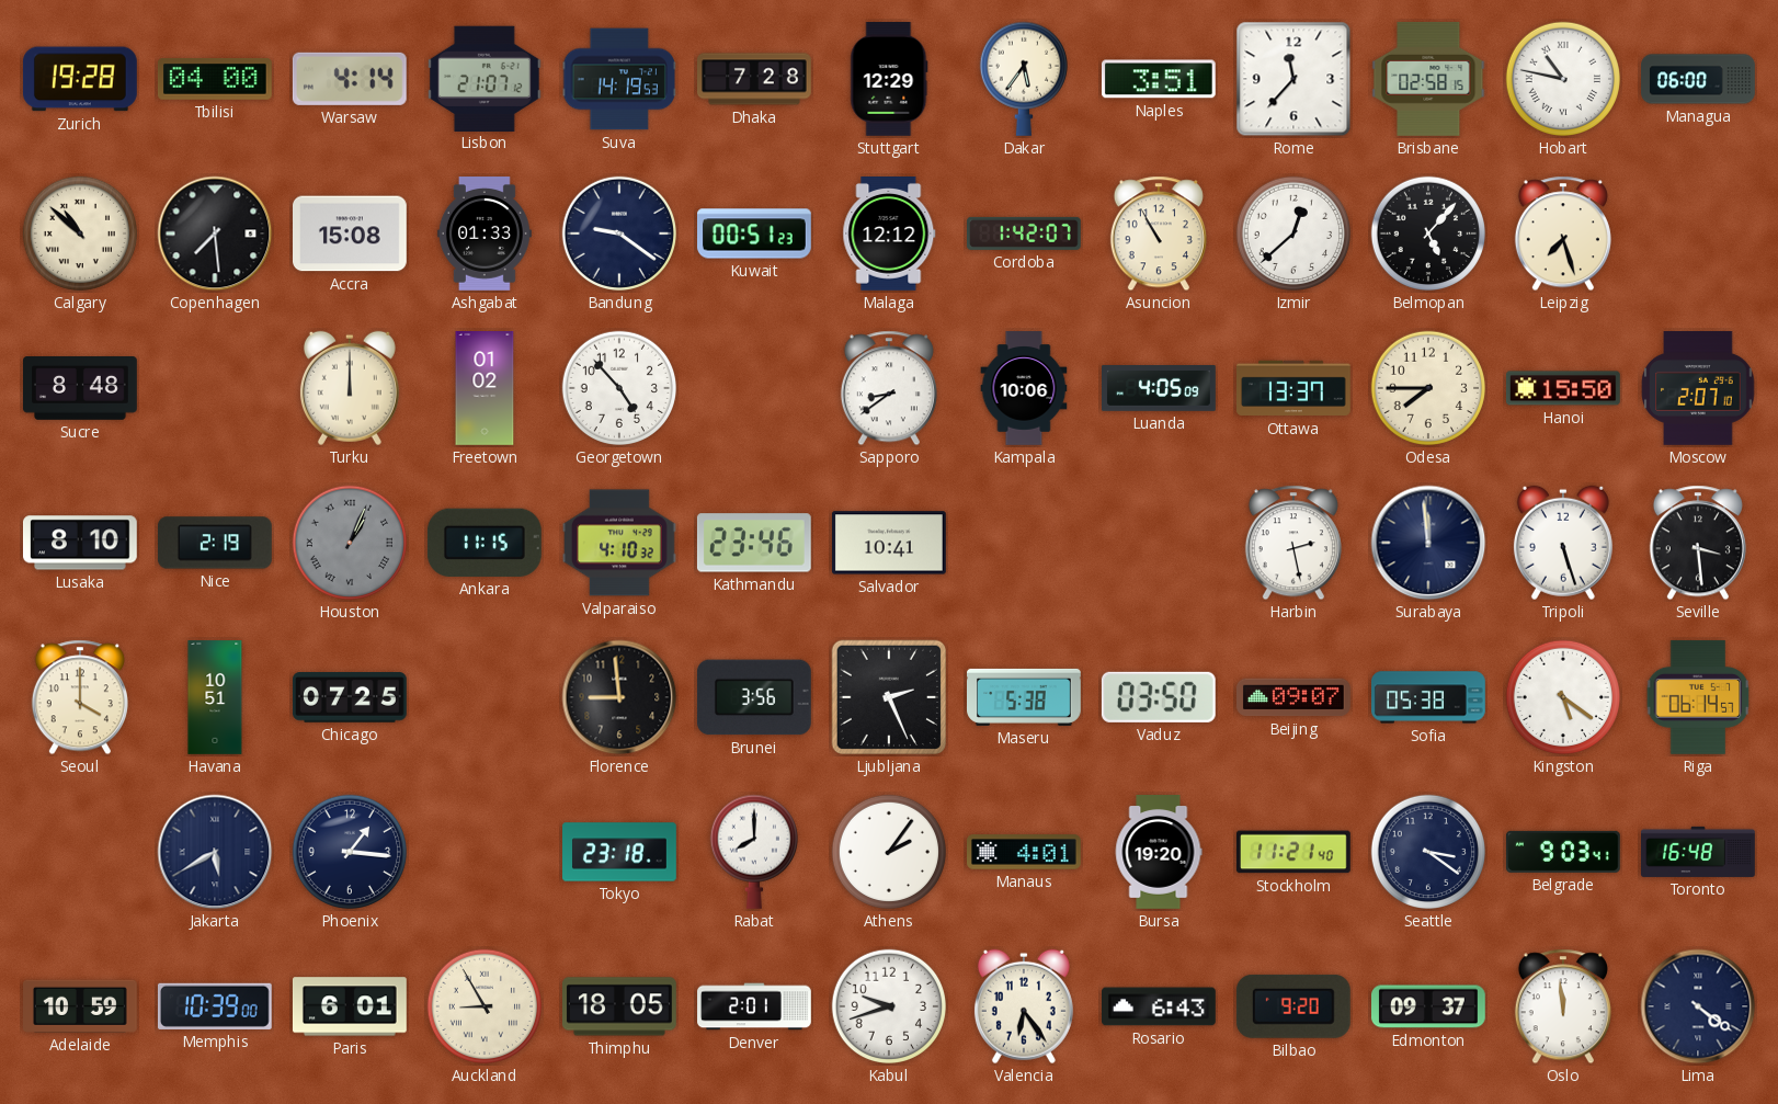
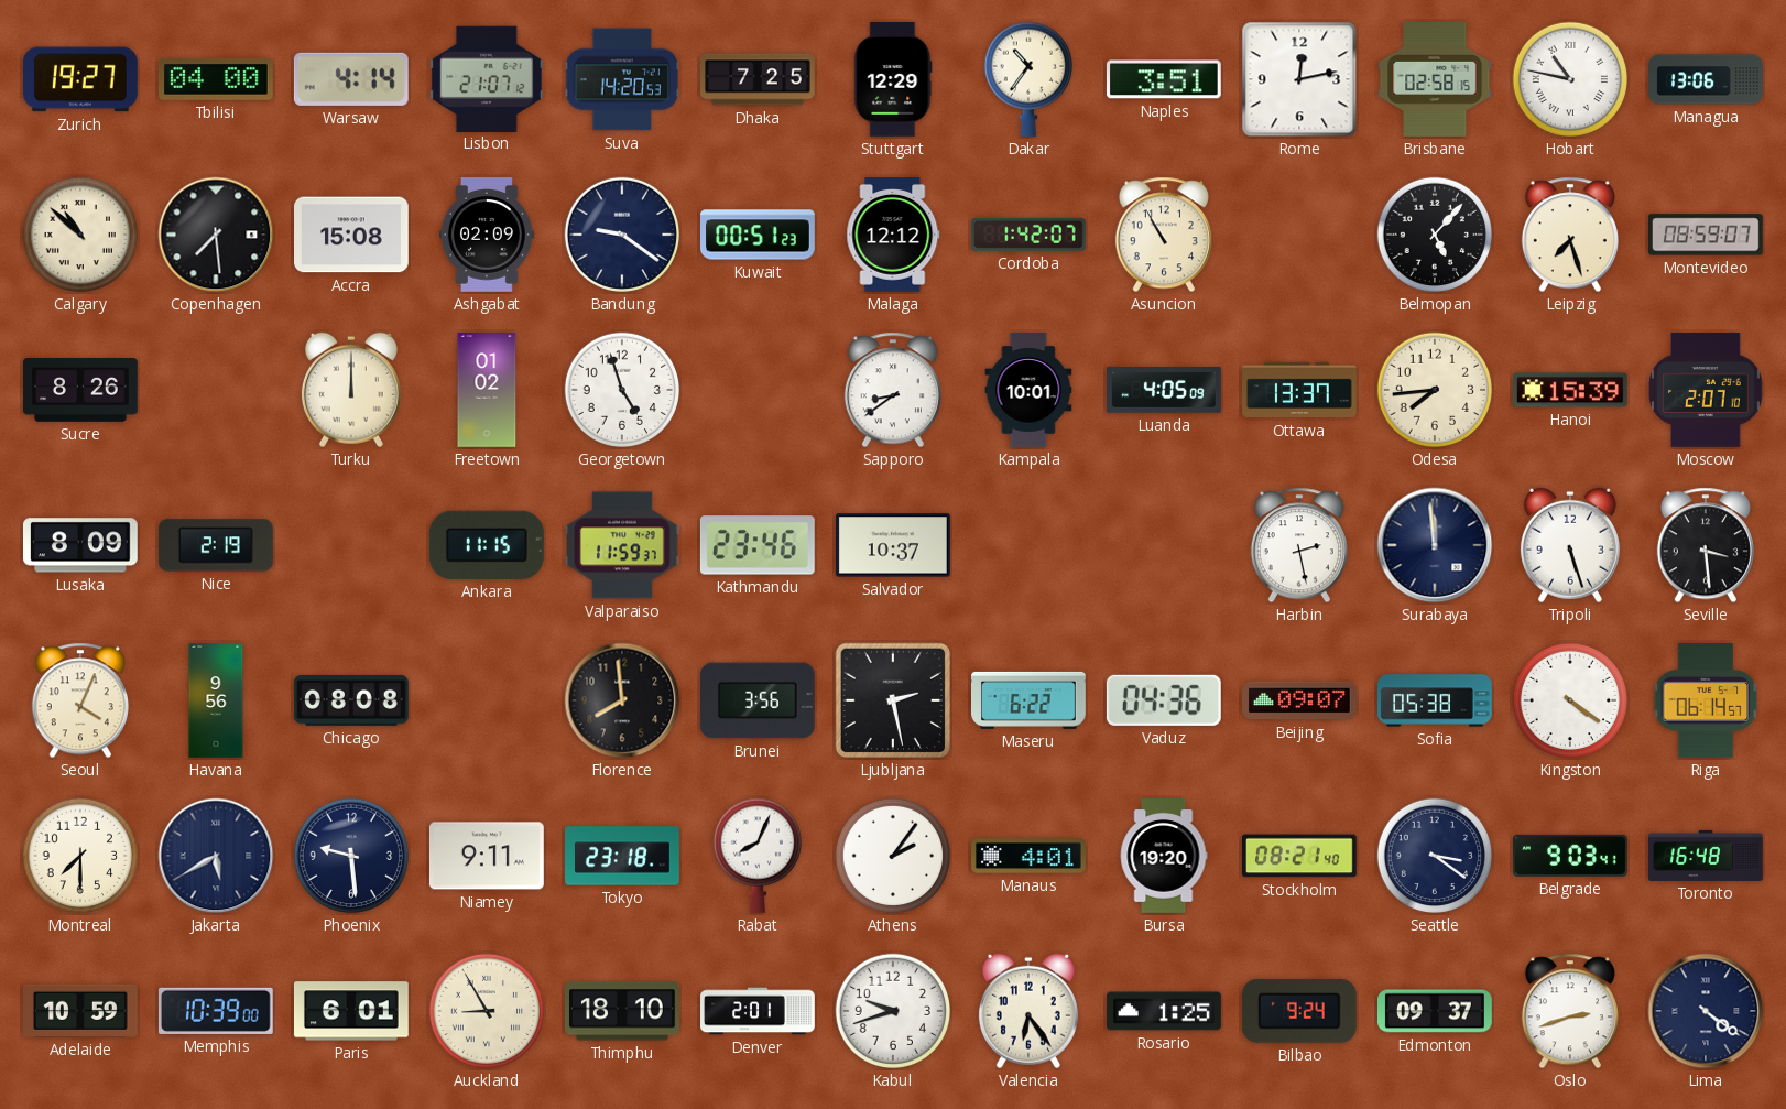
Zurich: 19:28 -> 19:27 (80, 79)
Suva: 14:19 -> 14:20 (621, 79)
Dhaka: 7:28 -> 7:25 (759, 79)
Dakar: 5:36 -> 10:36 (1027, 79)
Rome: 11:37 -> 12:13 (1299, 79)
Managua: 06:00 -> 13:06 (1706, 79)
Ashgabat: 01:33 -> 02:09 (487, 236)
Izmir: 12:38 -> none (1293, 234)
Montevideo: none -> 08:59 (1707, 235)
Sucre: 8:48 -> 8:26 (81, 391)
Georgetown: 4:53 -> 4:57 (622, 390)
Kampala: 10:06 -> 10:01 (1028, 390)
Odesa: 7:45 -> 7:44 (1435, 390)
Hanoi: 15:50 -> 15:39 (1570, 390)
Lusaka: 8:10 -> 8:09 (81, 545)
Houston: 1:04 -> none (350, 543)
Valparaiso: 4:10 -> 11:59 (623, 545)
Salvador: 10:41 -> 10:37 (893, 545)
Seoul: 4:00 -> 4:04 (80, 700)
Havana: 10:51 -> 9:56 (216, 700)
Chicago: 07:25 -> 08:08 (351, 700)
Florence: 8:59 -> 7:59 (622, 700)
Ljubljana: 2:26 -> 2:28 (893, 700)
Maseru: 5:38 -> 6:22 (1028, 700)
Vaduz: 03:50 -> 04:36 (1164, 700)
Kingston: 5:21 -> 4:21 (1570, 700)
Montreal: none -> 7:30 (80, 856)
Phoenix: 1:16 -> 9:29 (351, 856)
Niamey: none -> 9:11 (487, 856)
Rabat: 8:00 -> 8:04 (756, 856)
Stockholm: 11:21 -> 08:21 (1299, 856)
Thimphu: 18:05 -> 18:10 (623, 1011)
Rosario: 6:43 -> 1:25 (1165, 1011)
Bilbao: 9:20 -> 9:24 (1299, 1011)
Oslo: 11:59 -> 2:42 (1570, 1011)
